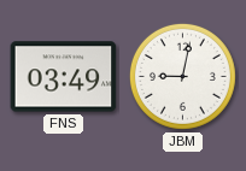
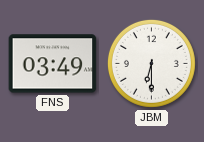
JBM: 9:02 -> 6:30 (151, 63)
